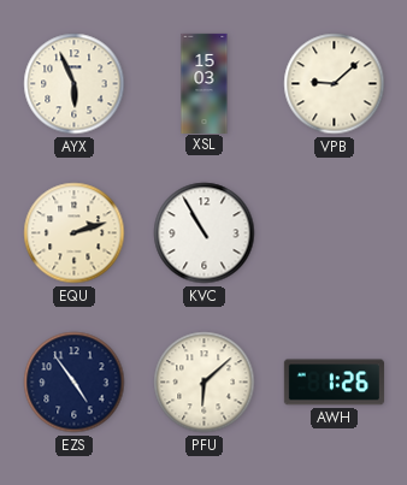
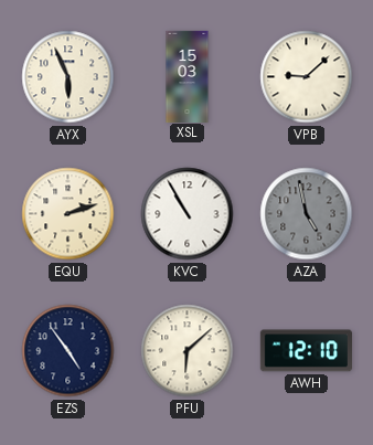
AZA: none -> 4:58 (307, 214)
AWH: 1:26 -> 12:10 (306, 351)
